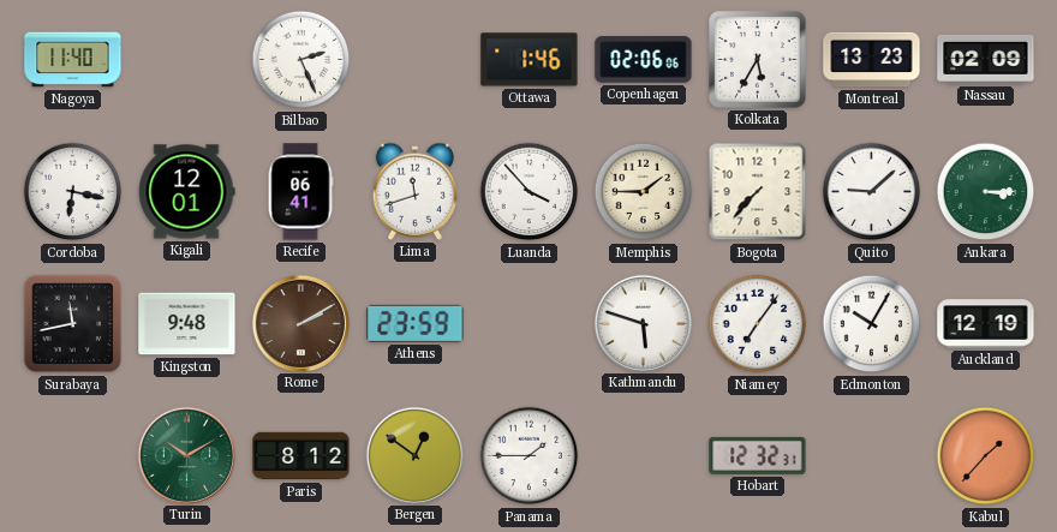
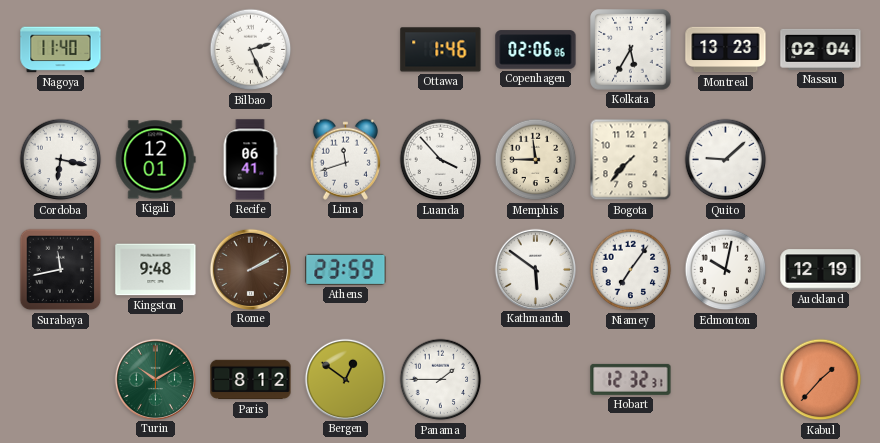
Nassau: 02:09 -> 02:04 (821, 49)
Memphis: 1:45 -> 11:45 (536, 160)
Ankara: 3:15 -> none (986, 192)
Kathmandu: 5:48 -> 5:51 (535, 269)
Edmonton: 10:05 -> 10:02 (726, 270)
